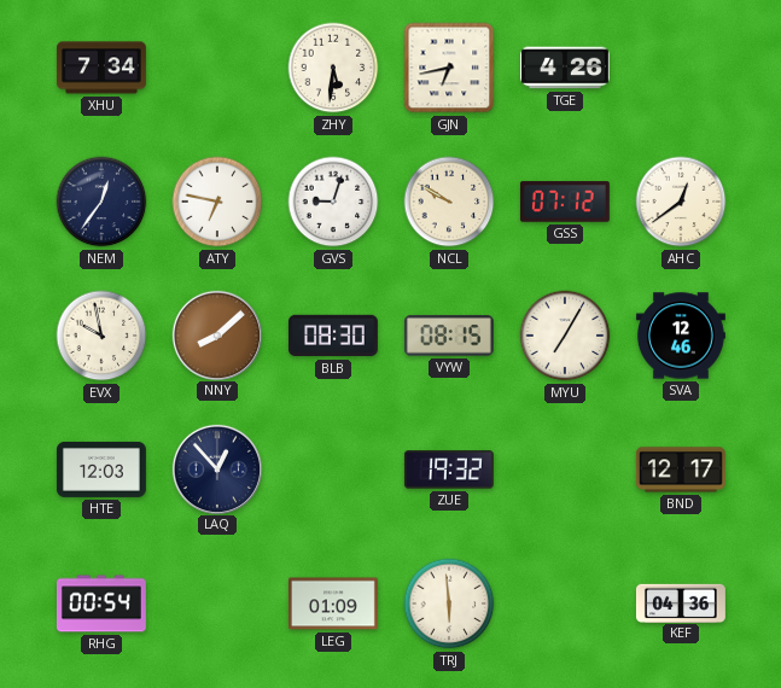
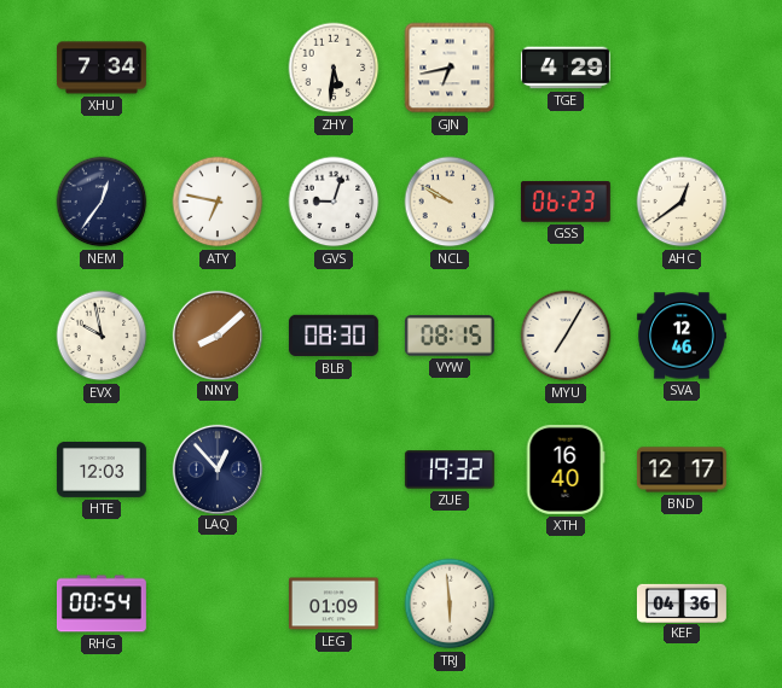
TGE: 4:26 -> 4:29 (566, 68)
GSS: 07:12 -> 06:23 (566, 202)
XTH: none -> 16:40 (566, 470)
